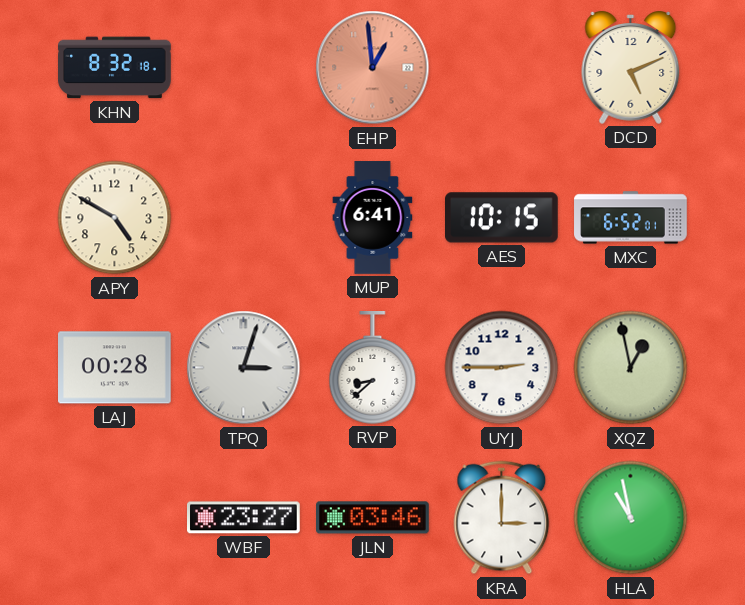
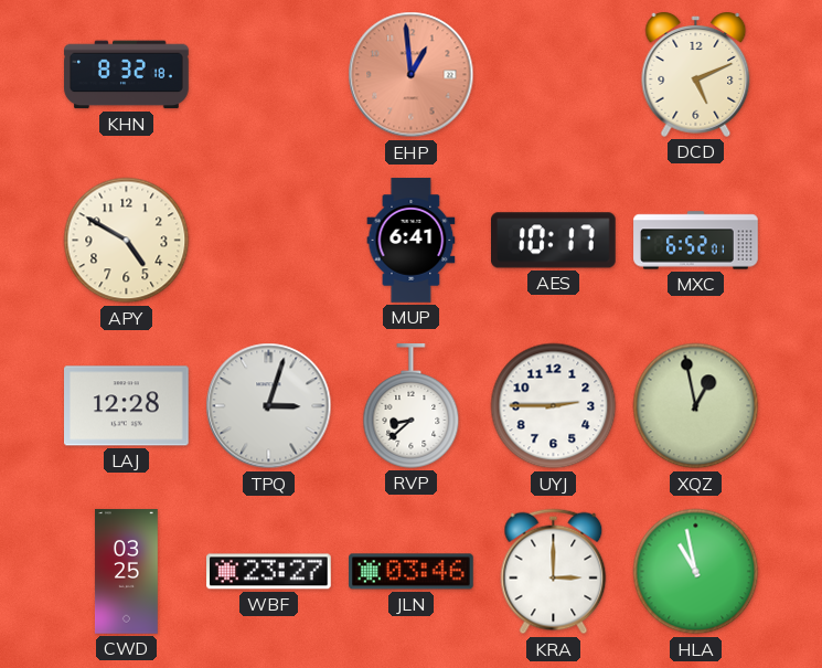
AES: 10:15 -> 10:17 (554, 241)
LAJ: 00:28 -> 12:28 (127, 406)
CWD: none -> 03:25 (127, 572)
